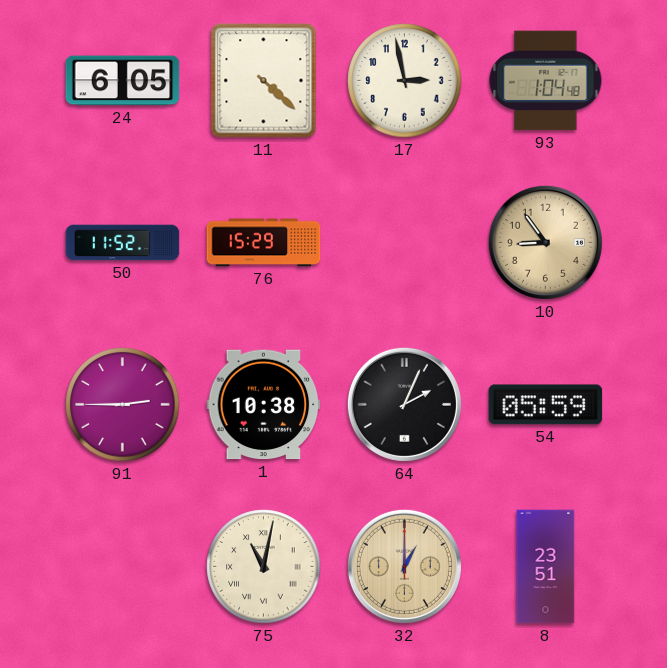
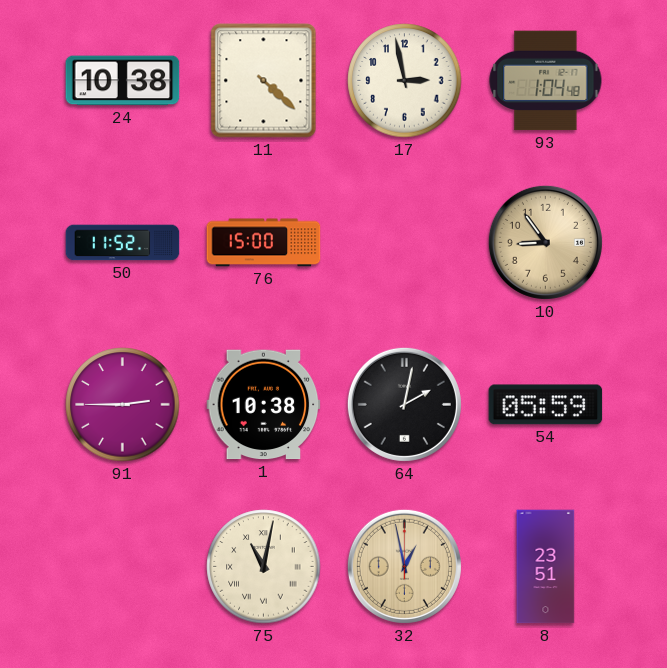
24: 6:05 -> 10:38 (123, 81)
76: 15:29 -> 15:00 (264, 243)
64: 2:04 -> 2:02 (404, 404)
32: 1:00 -> 12:58 (404, 566)
